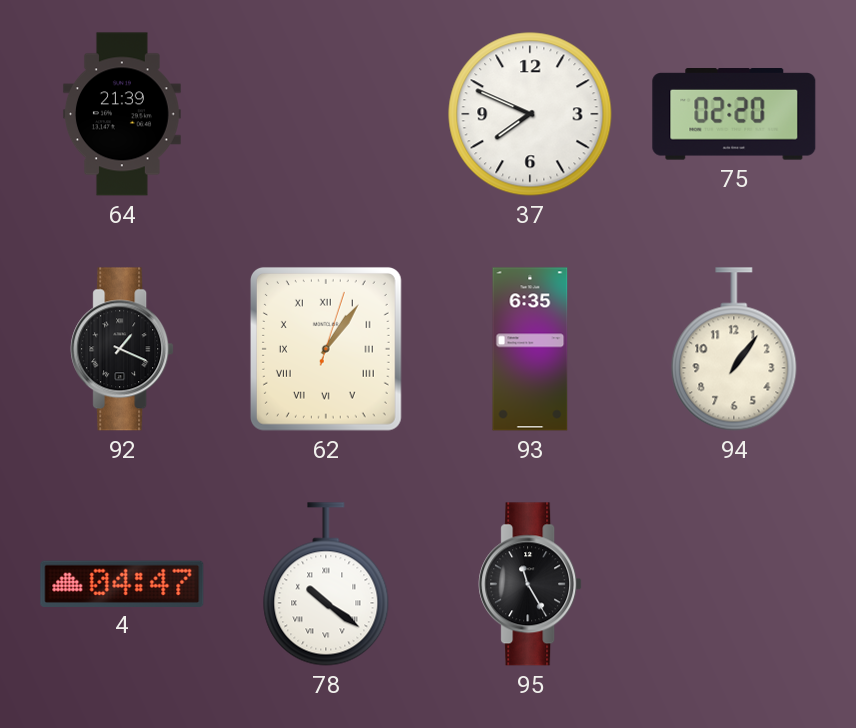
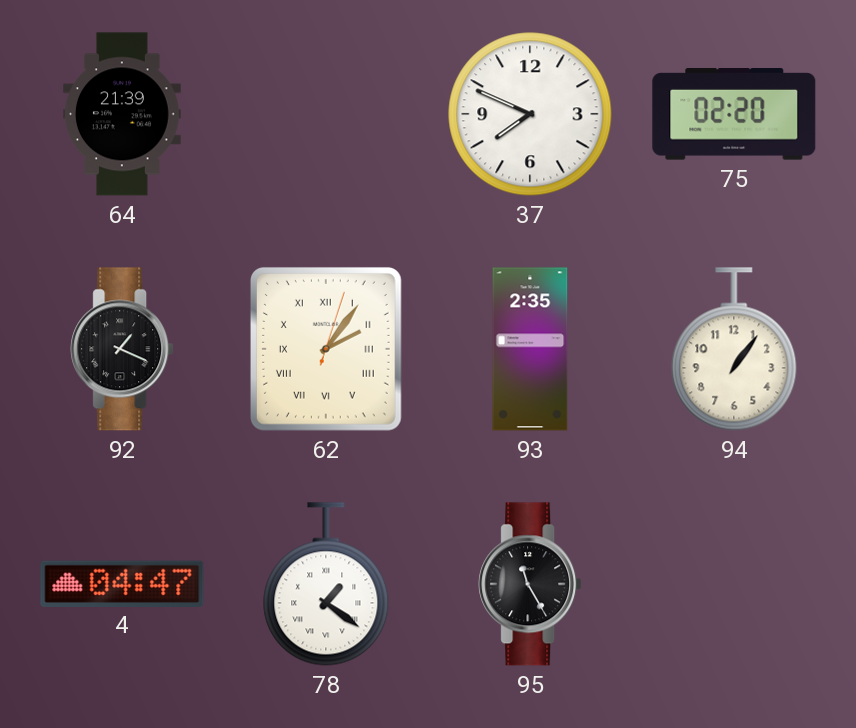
62: 1:06 -> 2:06 (326, 349)
93: 6:35 -> 2:35 (530, 349)
78: 10:21 -> 1:21 (326, 584)
